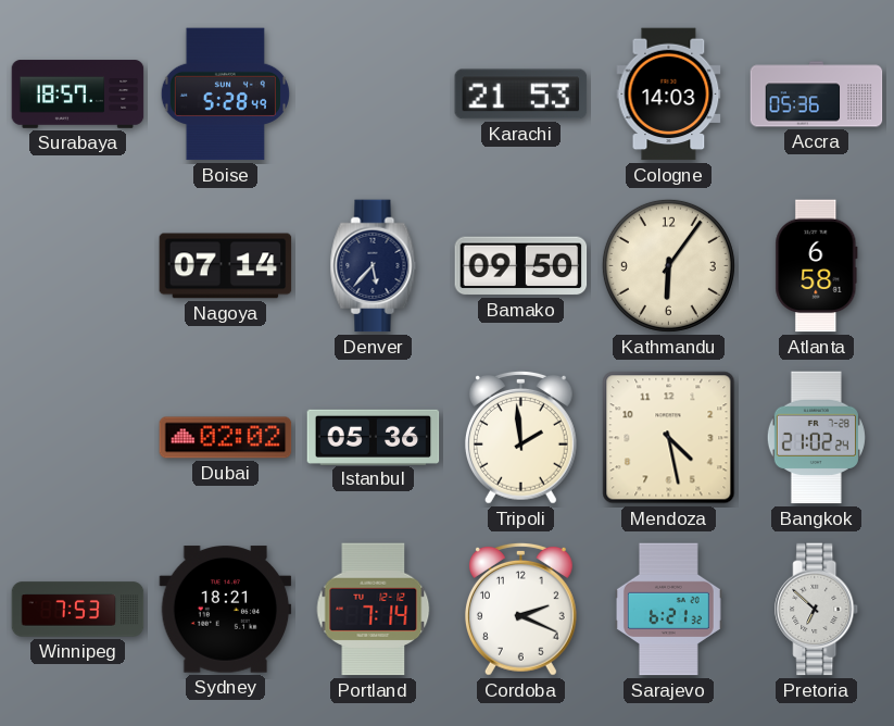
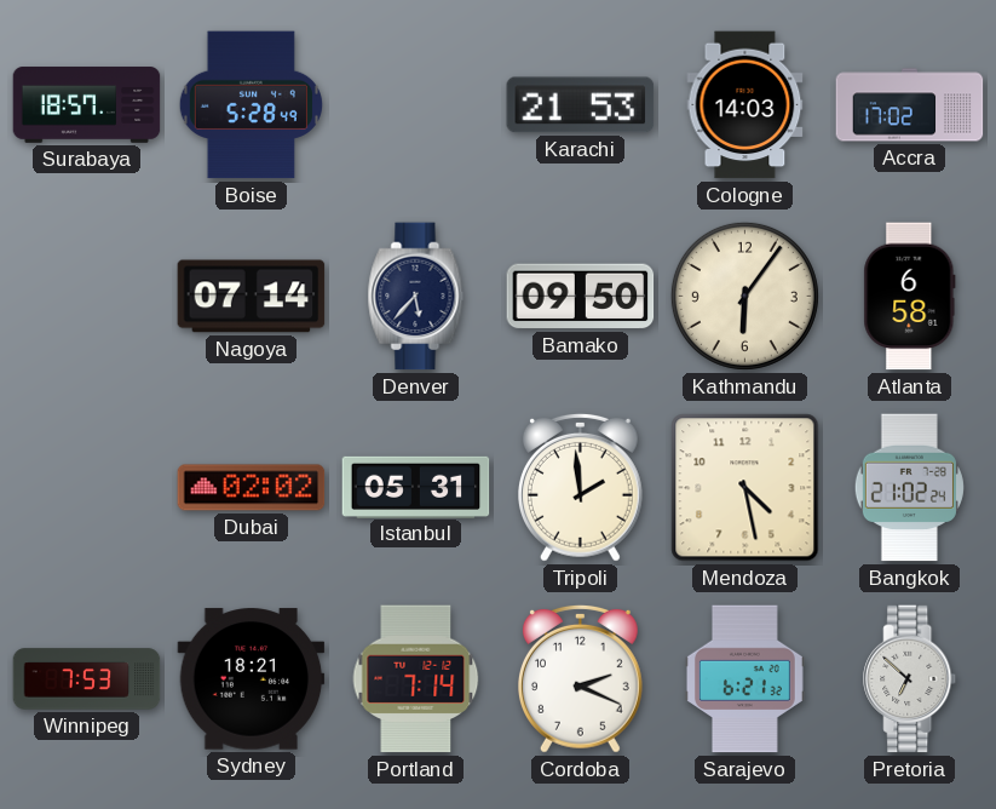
Accra: 05:36 -> 17:02 (910, 105)
Istanbul: 05:36 -> 05:31 (416, 487)
